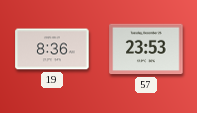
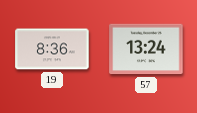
57: 23:53 -> 13:24 (146, 49)
